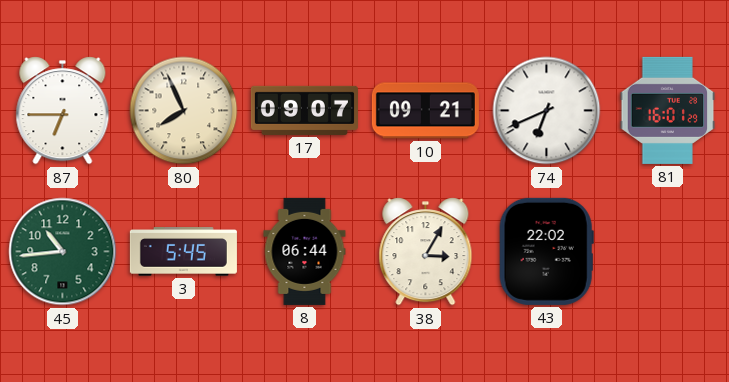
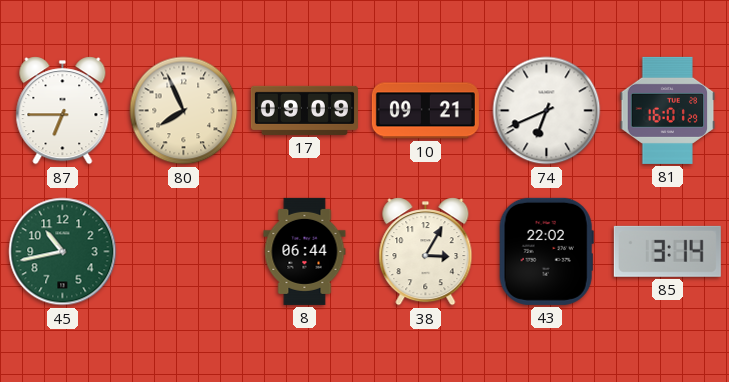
17: 09:07 -> 09:09 (304, 110)
45: 10:44 -> 10:43 (63, 252)
3: 5:45 -> none (183, 252)
85: none -> 3:14 (667, 251)
